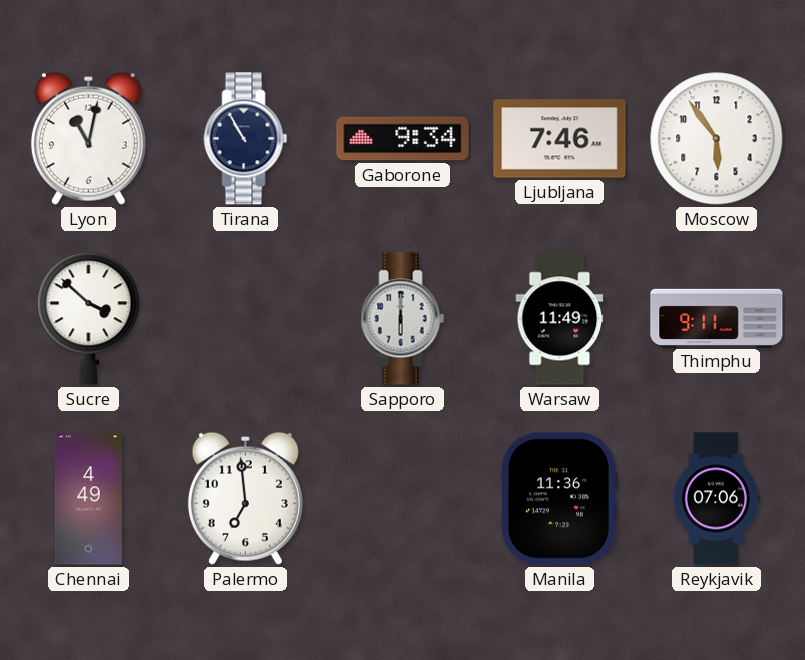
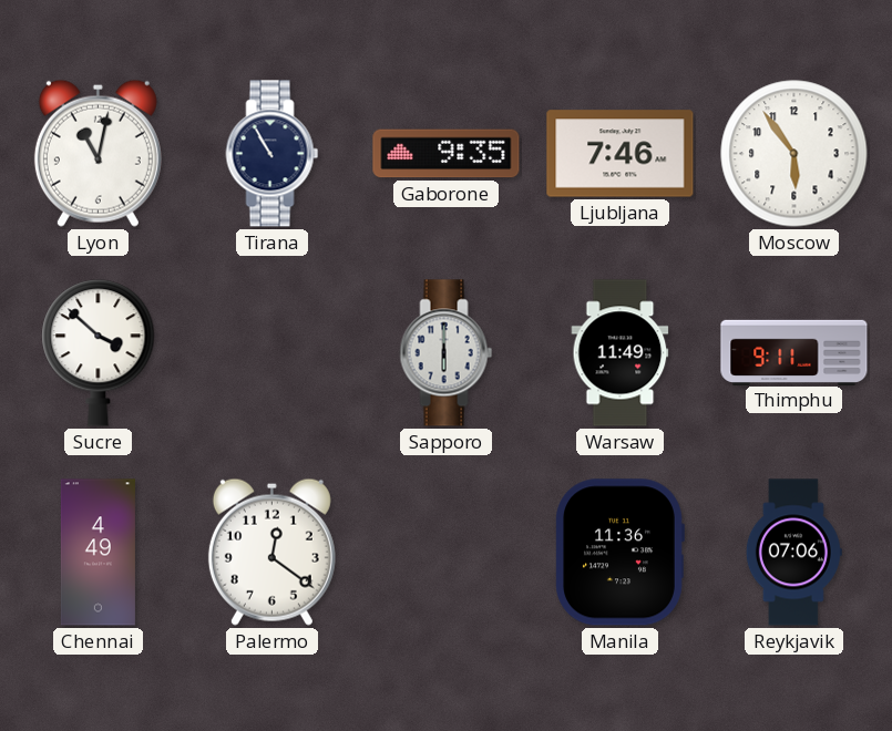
Gaborone: 9:34 -> 9:35 (447, 154)
Palermo: 6:59 -> 12:21 (271, 552)
